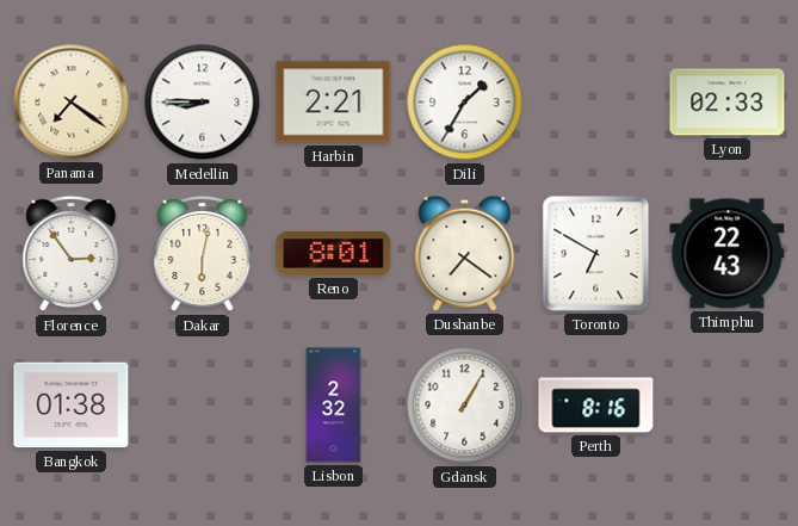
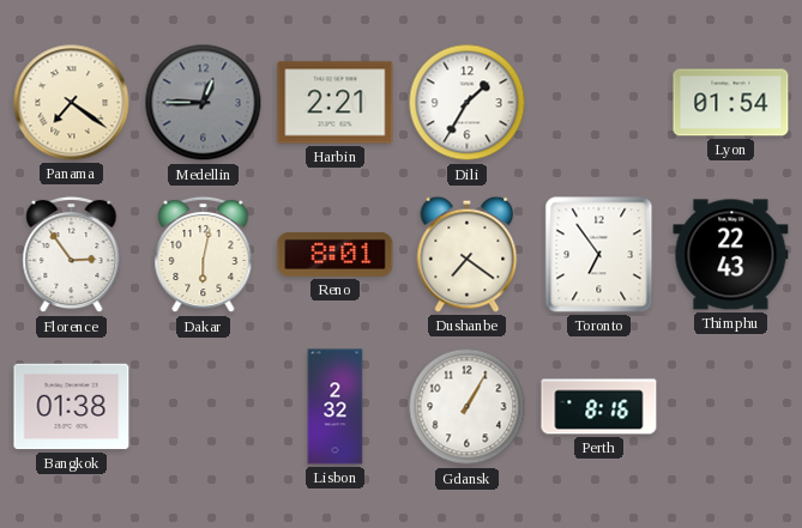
Medellin: 8:45 -> 12:45 (204, 103)
Medellin dial: white -> grey (204, 103)
Lyon: 02:33 -> 01:54 (731, 103)
Toronto: 6:50 -> 6:54 (599, 255)
